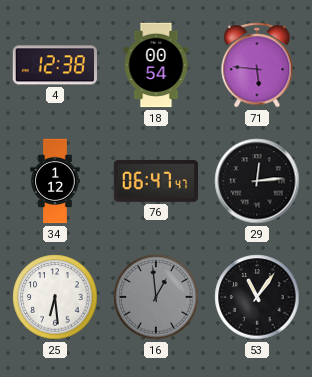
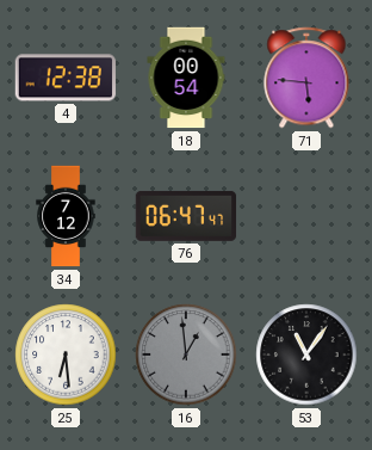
34: 1:12 -> 7:12 (66, 216)
29: 12:14 -> none (257, 181)
